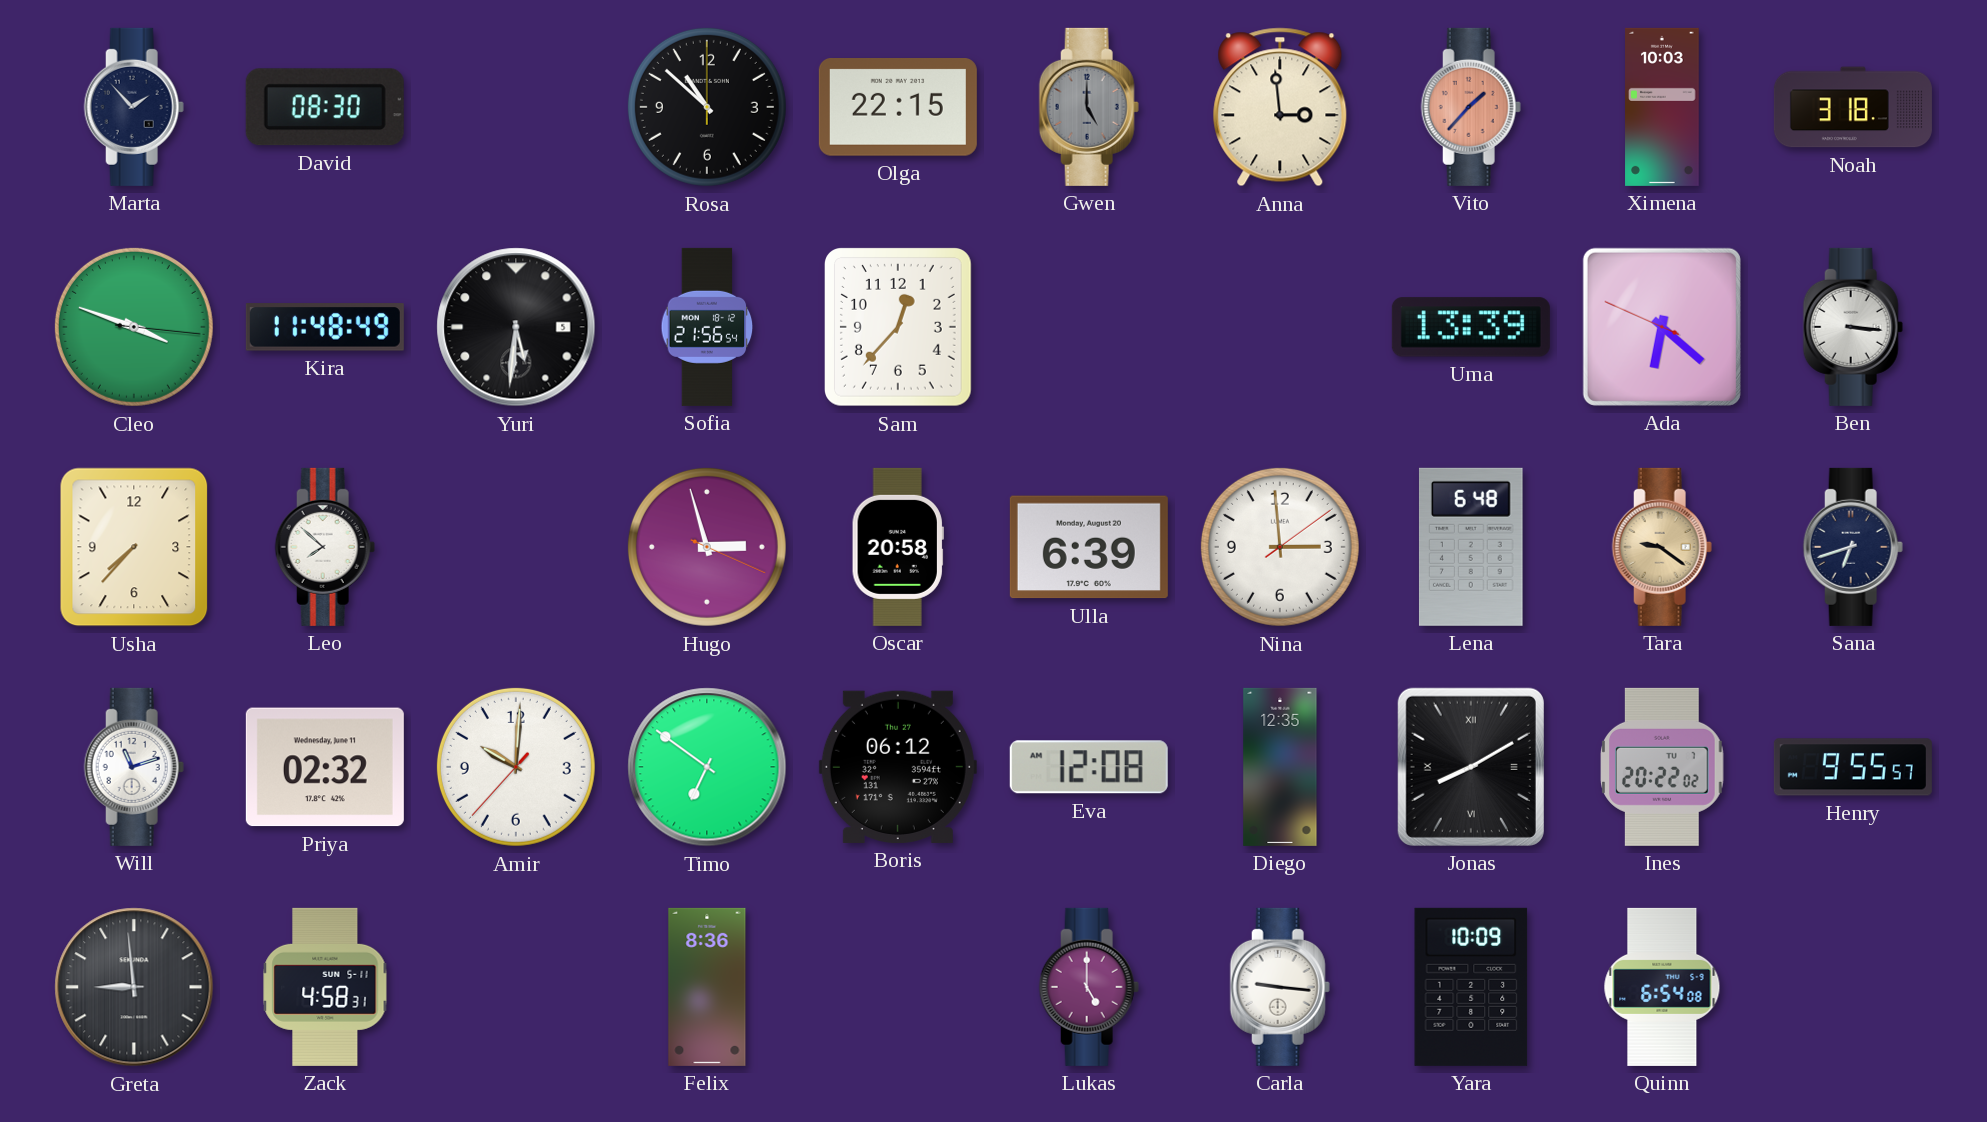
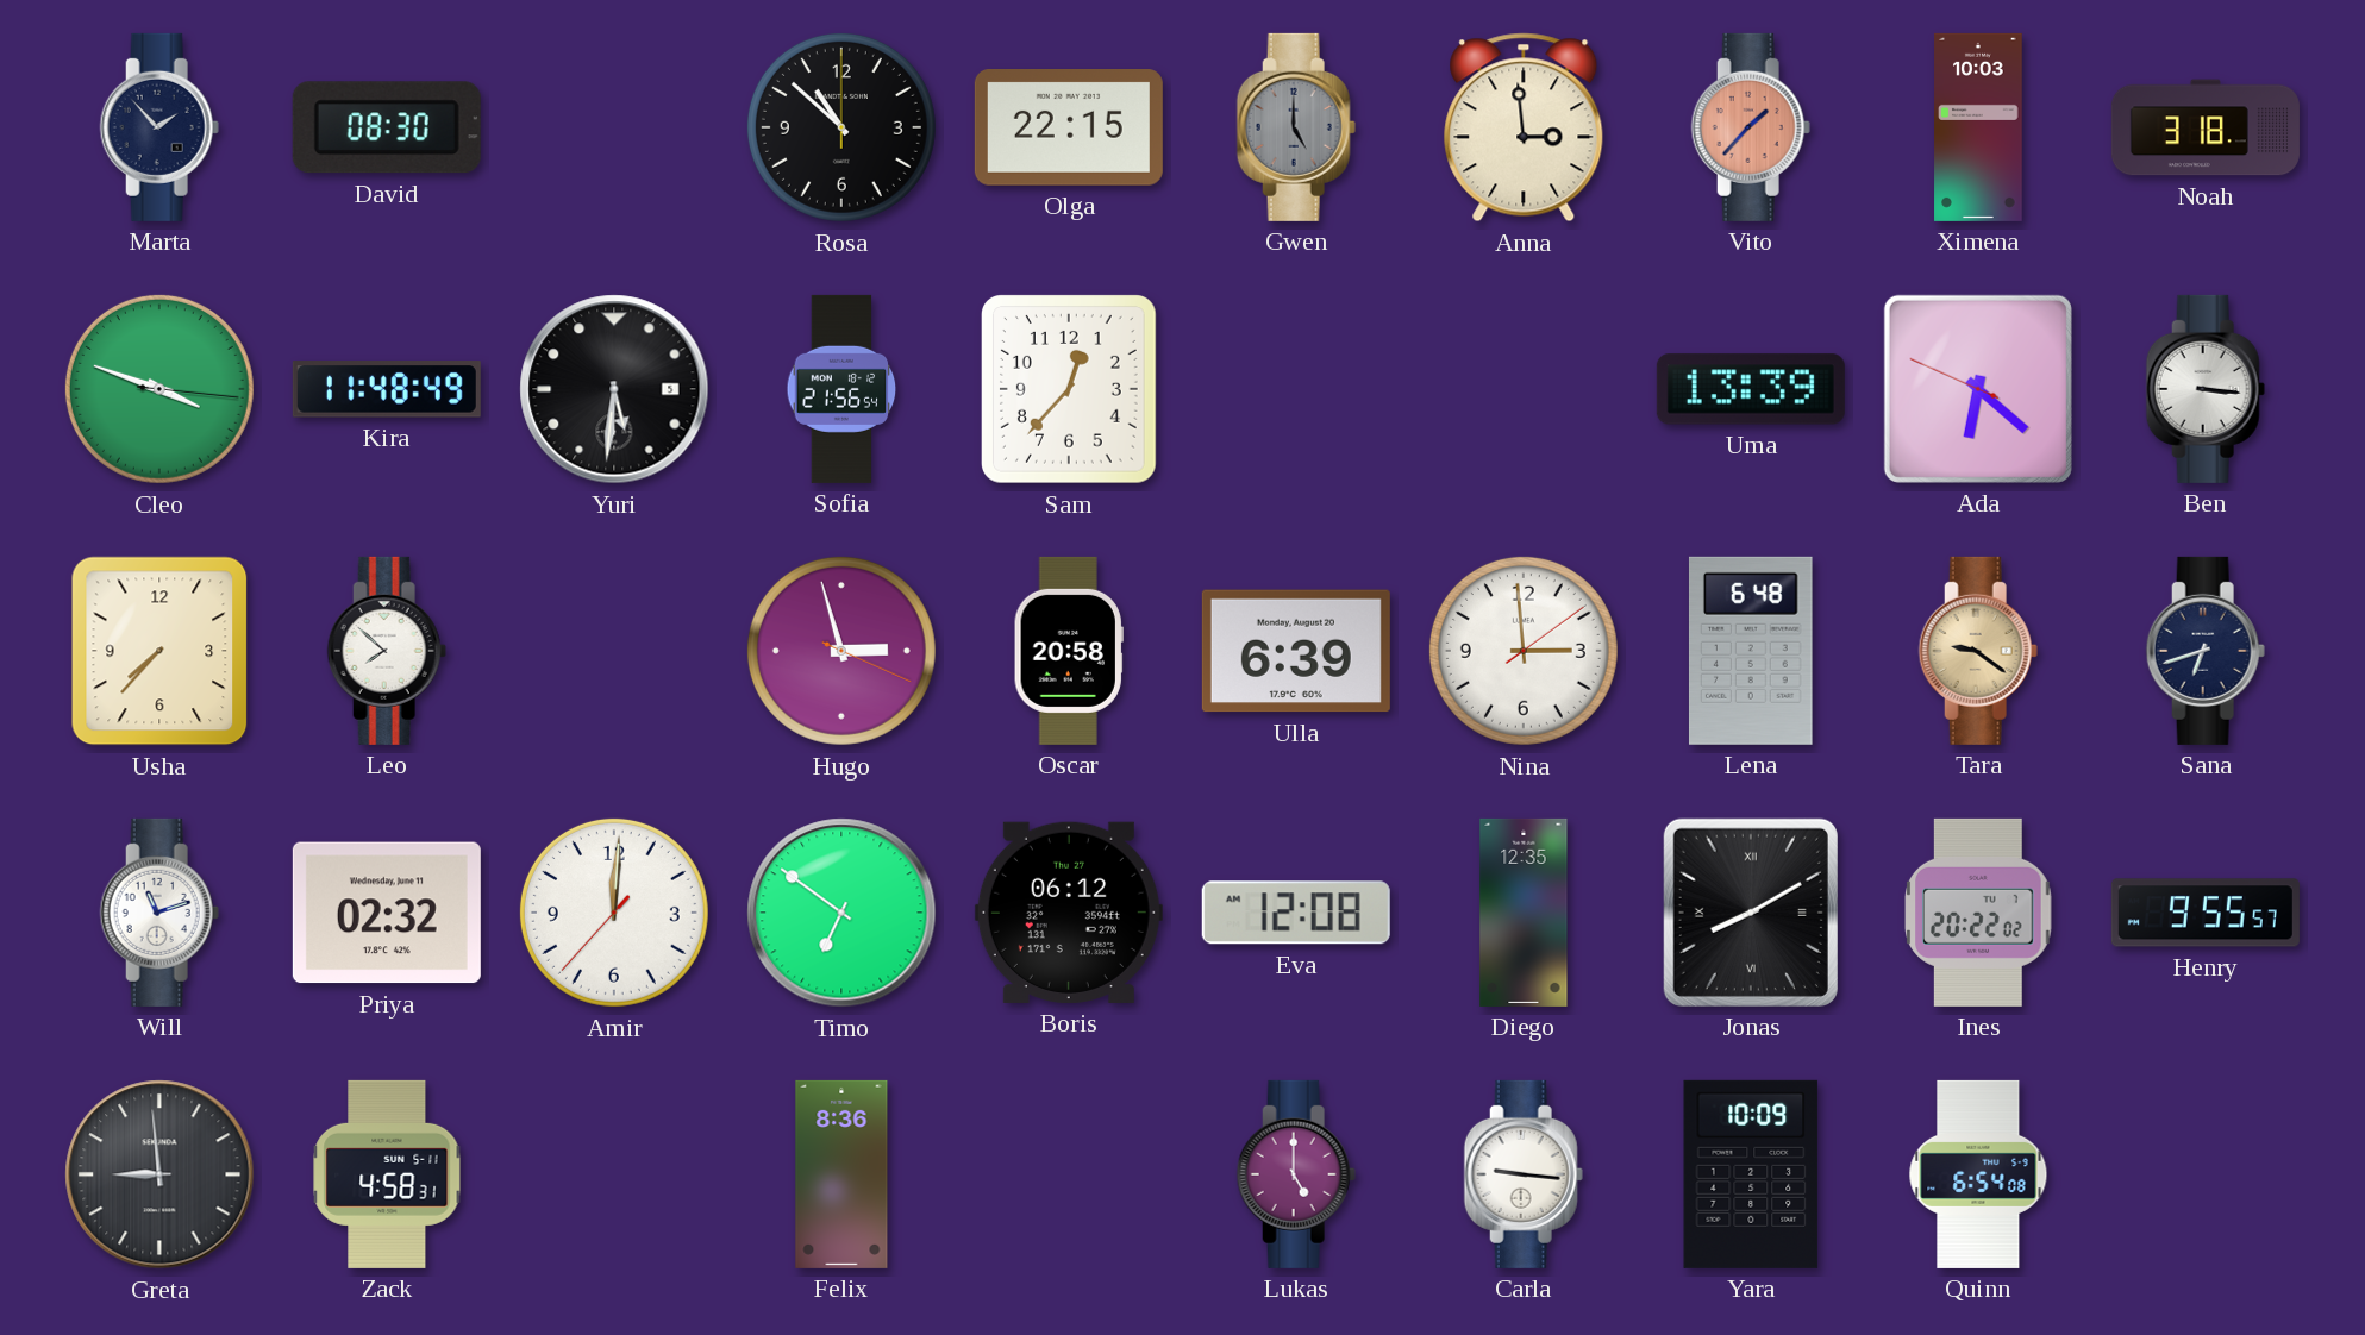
Amir: 10:00 -> 12:00 (614, 913)
